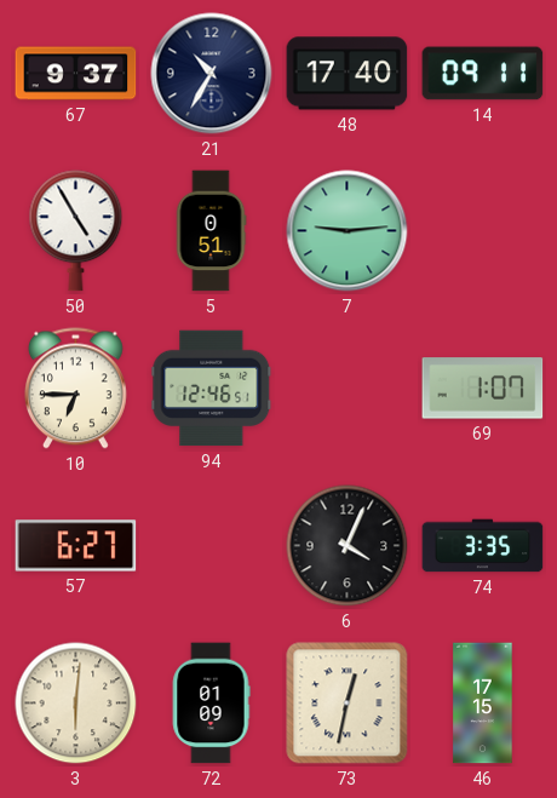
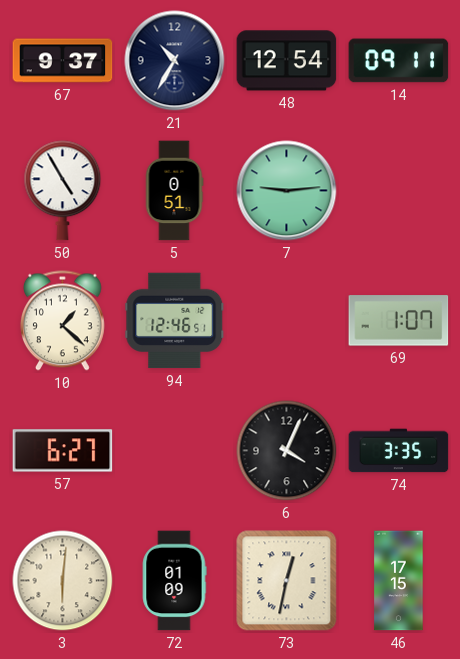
48: 17:40 -> 12:54 (287, 61)
10: 6:45 -> 1:22 (62, 321)
